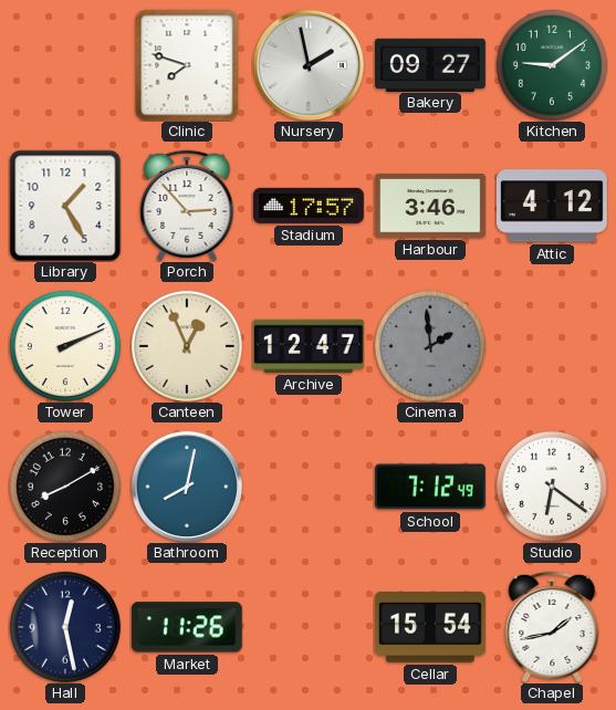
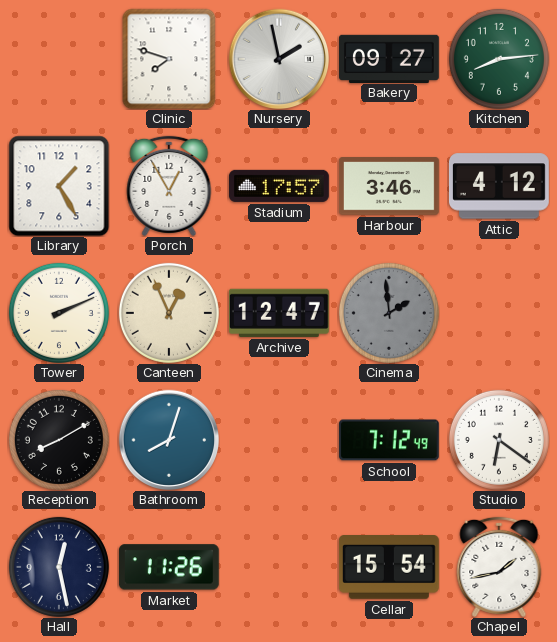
Kitchen: 9:09 -> 8:14 (499, 59)
Porch: 2:53 -> 12:55 (169, 186)
Bathroom: 8:02 -> 8:03 (169, 440)
